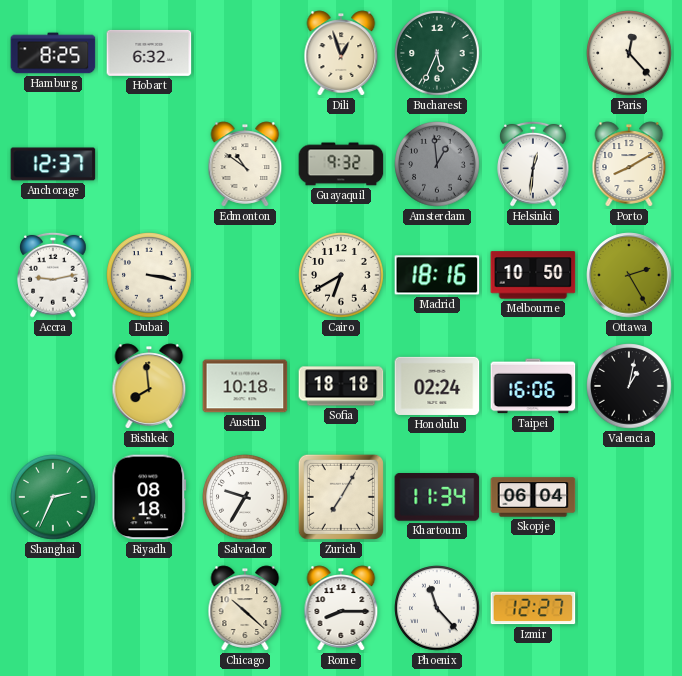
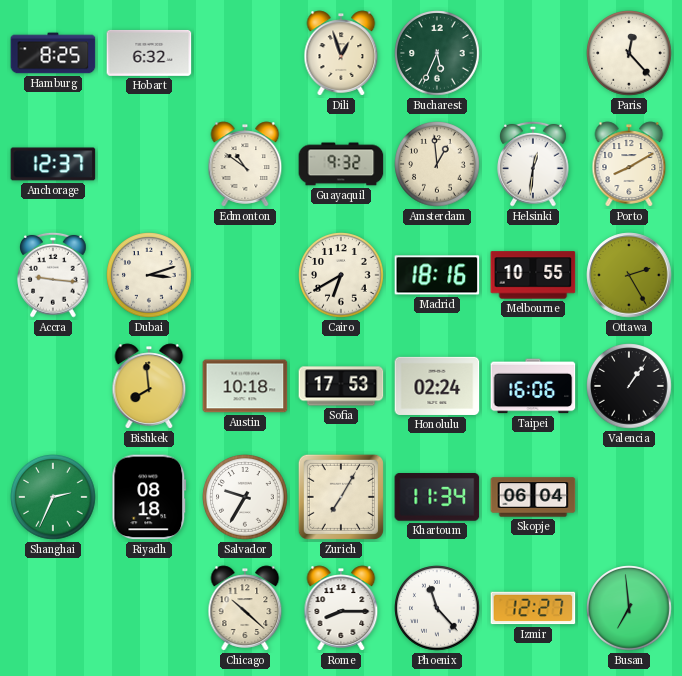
Amsterdam dial: grey -> cream (437, 164)
Accra: 9:13 -> 9:16 (53, 275)
Dubai: 3:17 -> 3:12 (149, 275)
Melbourne: 10:50 -> 10:55 (533, 275)
Sofia: 18:18 -> 17:53 (341, 386)
Valencia: 1:02 -> 1:06 (629, 386)
Busan: none -> 6:59 (629, 608)
